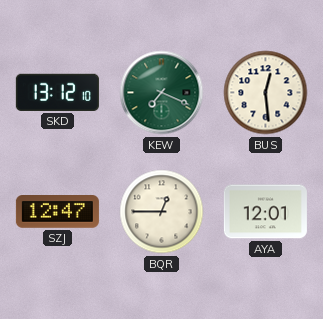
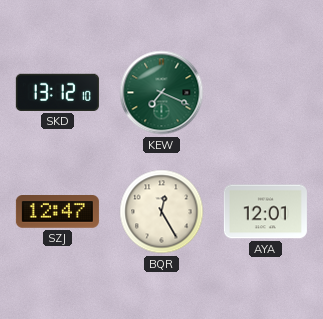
BUS: 12:29 -> none (266, 93)
BQR: 12:45 -> 12:25 (162, 212)
